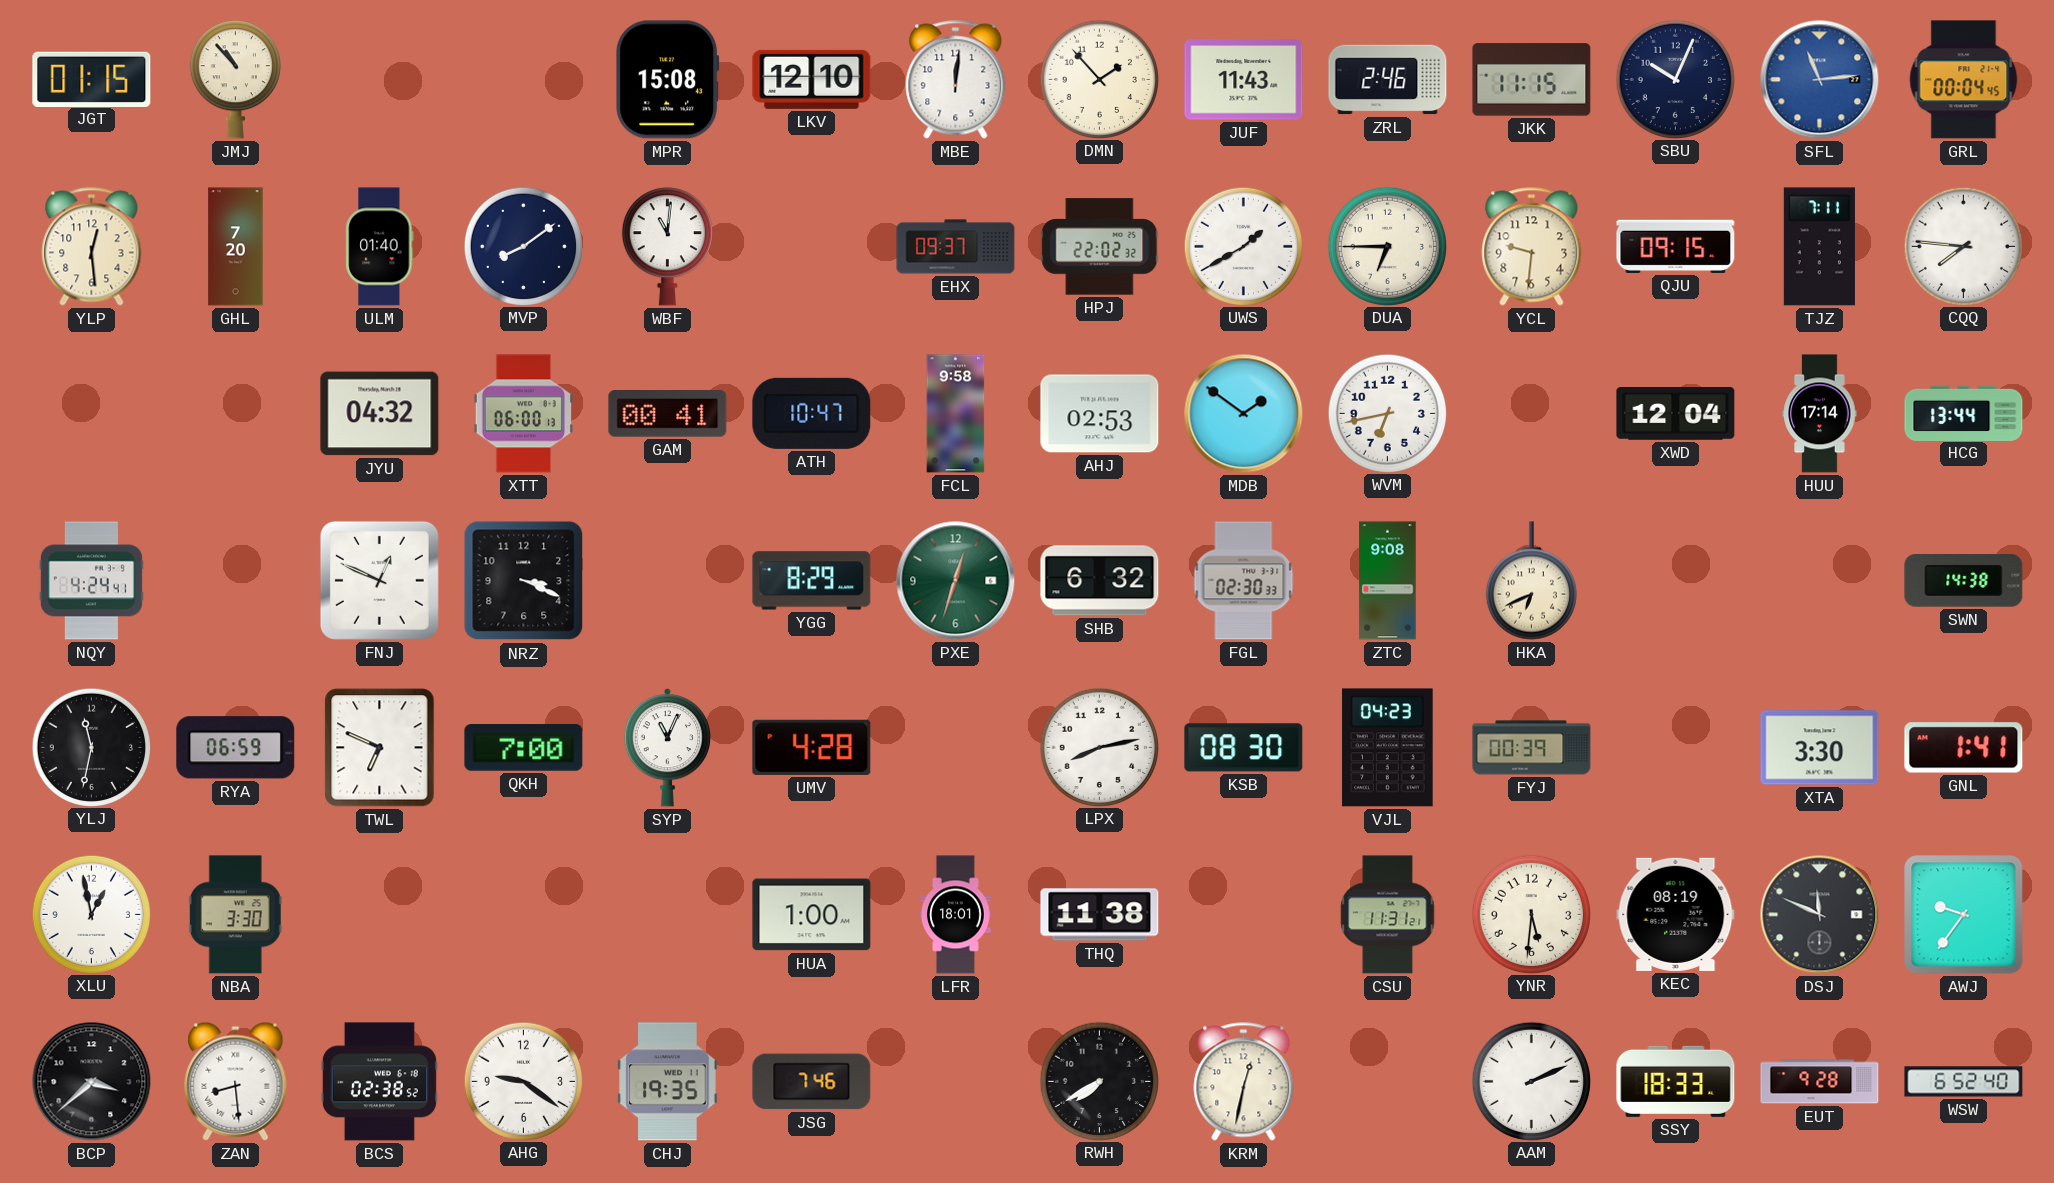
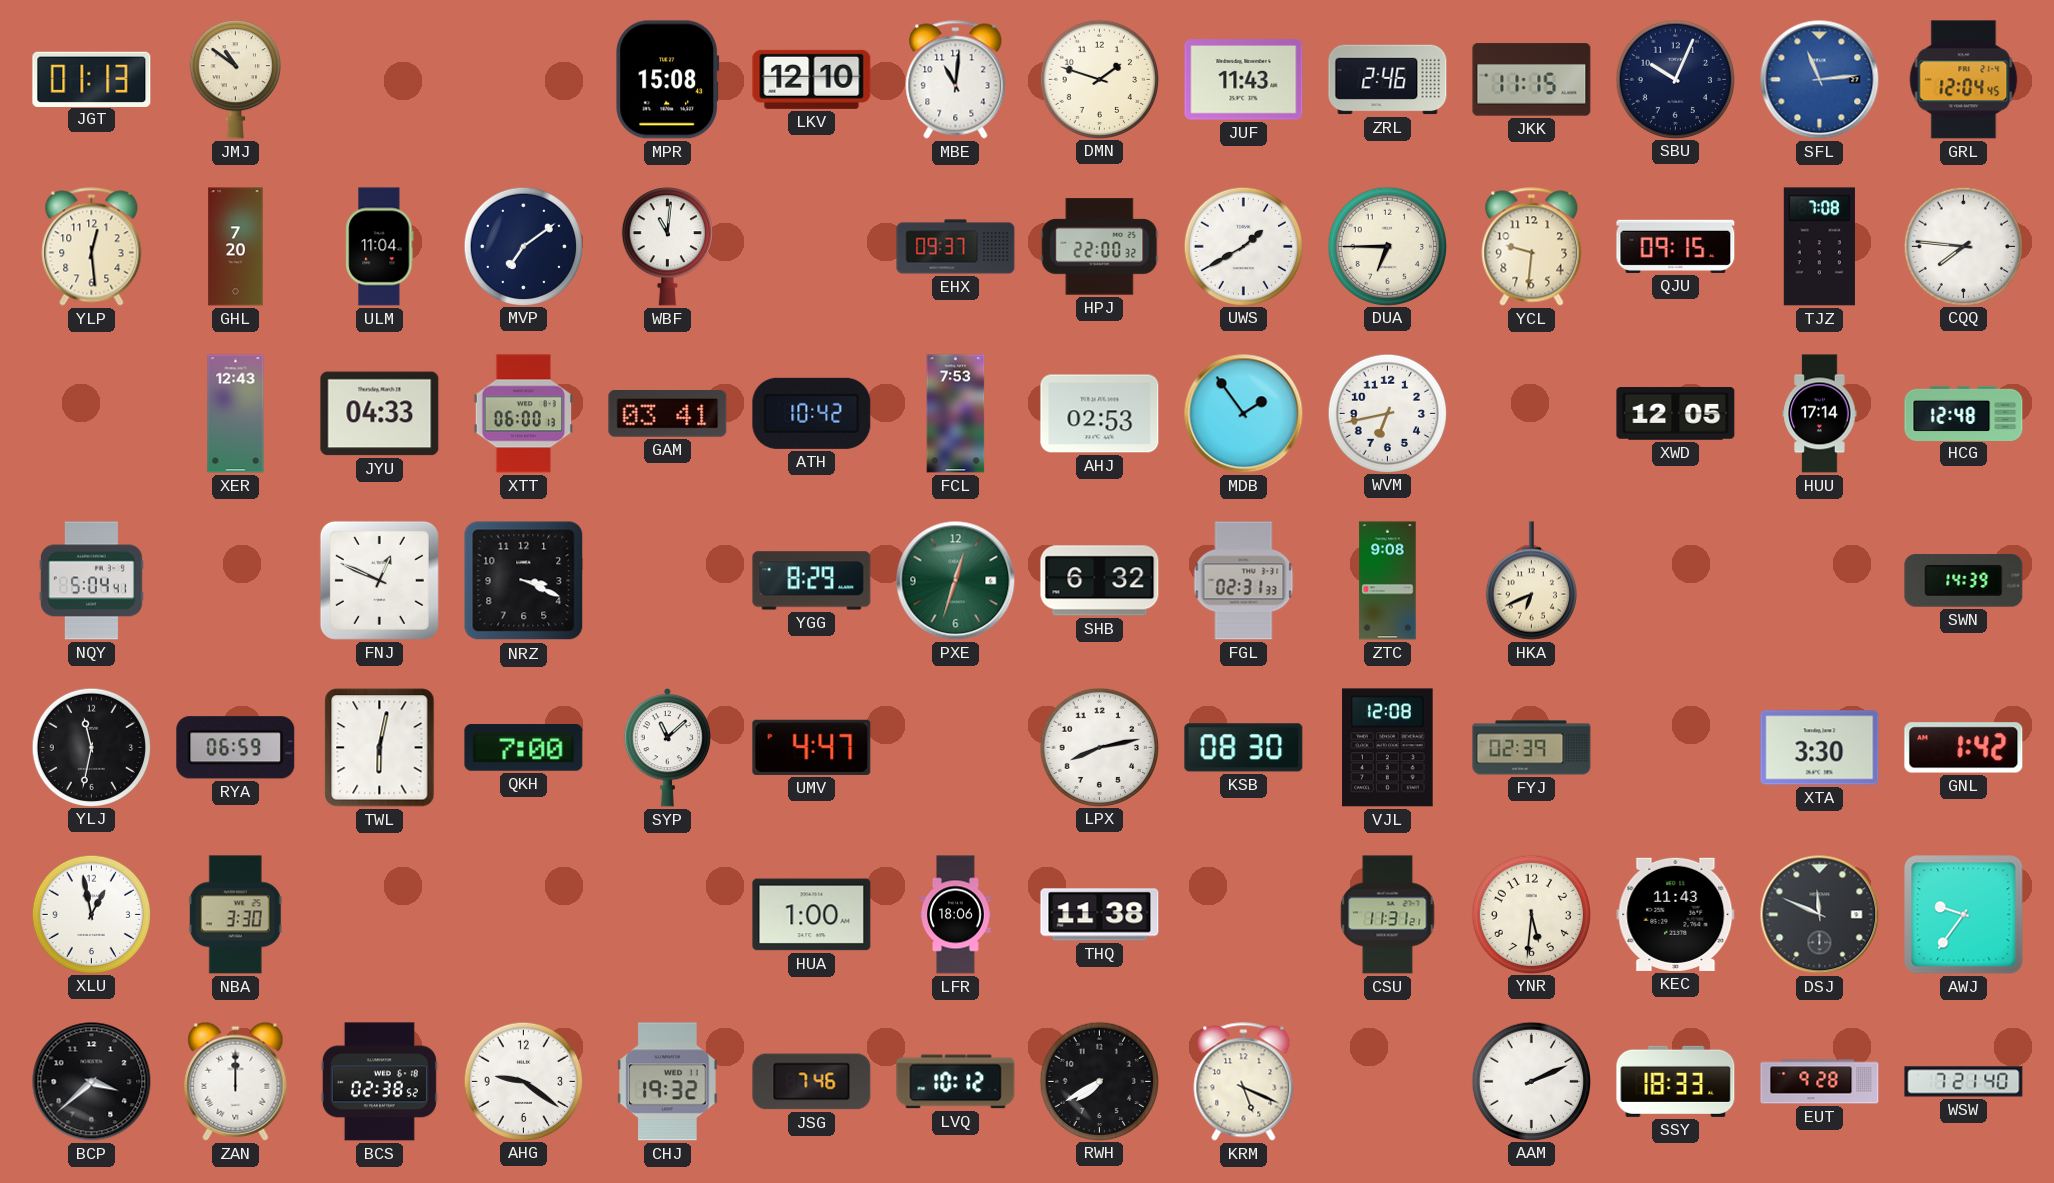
JGT: 01:15 -> 01:13 (92, 79)
JMJ: 10:53 -> 10:51 (235, 80)
MBE: 12:01 -> 11:01 (956, 80)
DMN: 1:53 -> 1:48 (1099, 79)
GRL: 00:04 -> 12:04 (1964, 80)
ULM: 01:40 -> 11:04 (380, 247)
MVP: 8:09 -> 7:09 (523, 246)
HPJ: 22:02 -> 22:00 (1100, 247)
TJZ: 7:11 -> 7:08 (1819, 247)
XER: none -> 12:43 (236, 414)
JYU: 04:32 -> 04:33 (380, 414)
GAM: 00:41 -> 03:41 (668, 414)
ATH: 10:47 -> 10:42 (812, 413)
FCL: 9:58 -> 7:53 (956, 414)
MDB: 1:51 -> 1:54 (1244, 414)
XWD: 12:04 -> 12:05 (1676, 414)
HCG: 13:44 -> 12:48 (1964, 413)
NQY: 4:24 -> 5:04 (91, 581)
FGL: 02:30 -> 02:31 (1244, 581)
SWN: 14:38 -> 14:39 (1964, 581)
TWL: 6:49 -> 6:02 (380, 748)
SYP: 11:04 -> 11:08 (667, 748)
UMV: 4:28 -> 4:47 (812, 747)
VJL: 04:23 -> 12:08 (1388, 748)
FYJ: 00:39 -> 02:39 (1532, 748)
GNL: 1:41 -> 1:42 (1964, 748)
LFR: 18:01 -> 18:06 (956, 915)
KEC: 08:19 -> 11:43 (1676, 914)
ZAN: 8:29 -> 12:00 (236, 1081)
CHJ: 19:35 -> 19:32 (668, 1082)
LVQ: none -> 10:12 (956, 1082)
KRM: 12:32 -> 5:19 (1244, 1082)
WSW: 6:52 -> 7:21 (1964, 1082)
